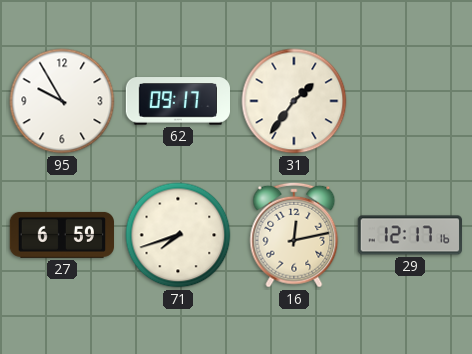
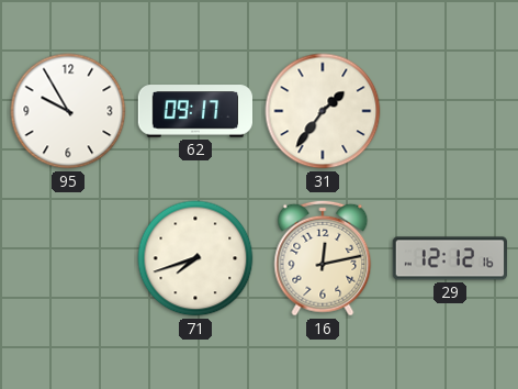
27: 6:59 -> none (61, 235)
29: 12:17 -> 12:12 (450, 258)
